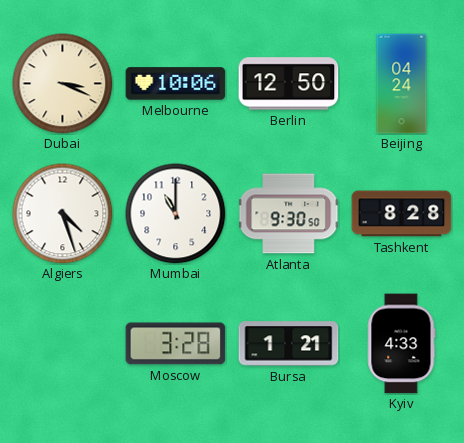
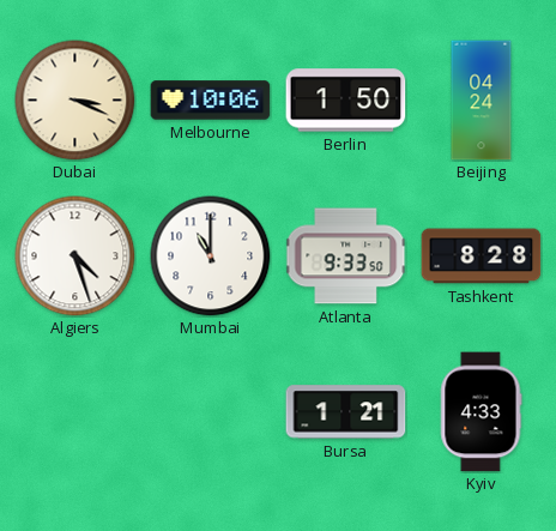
Berlin: 12:50 -> 1:50 (346, 101)
Atlanta: 9:30 -> 9:33 (346, 257)
Moscow: 3:28 -> none (176, 344)
